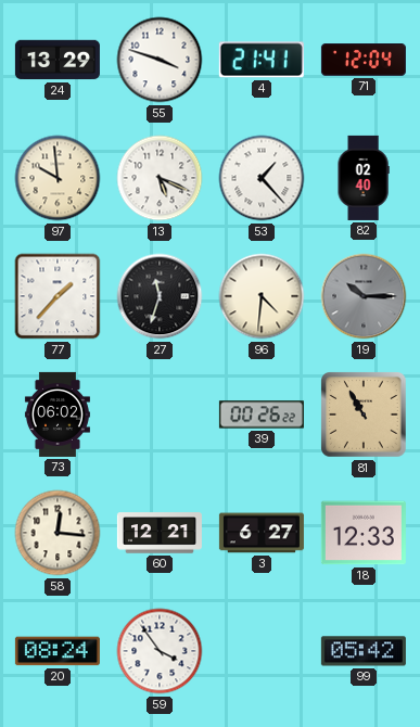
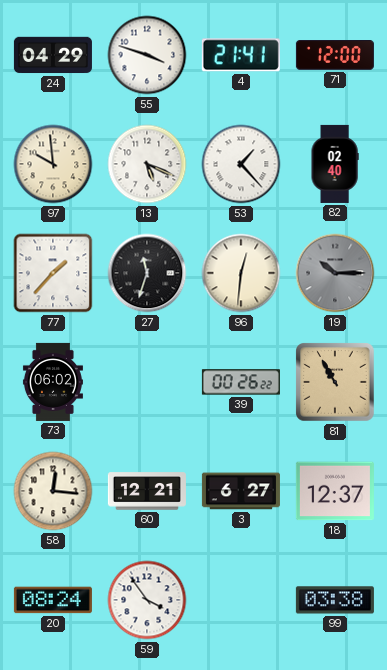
24: 13:29 -> 04:29 (53, 55)
71: 12:04 -> 12:00 (335, 56)
96: 4:31 -> 12:31 (241, 273)
18: 12:33 -> 12:37 (335, 491)
99: 05:42 -> 03:38 (335, 600)
